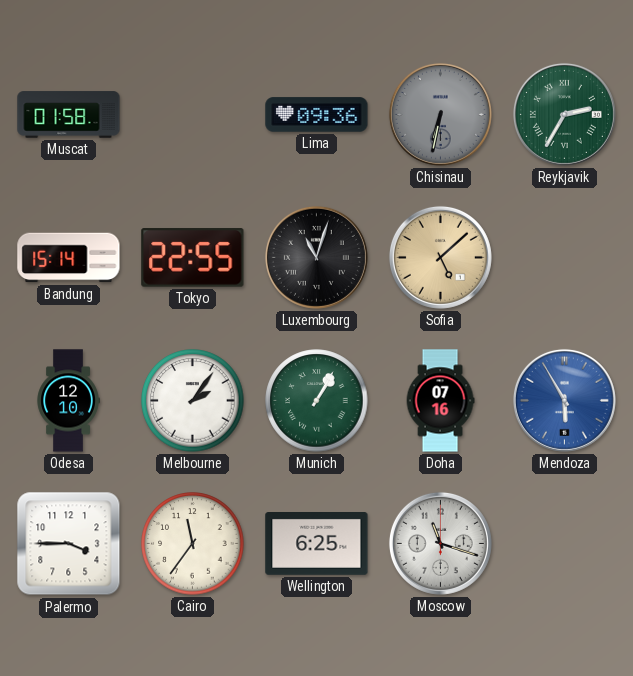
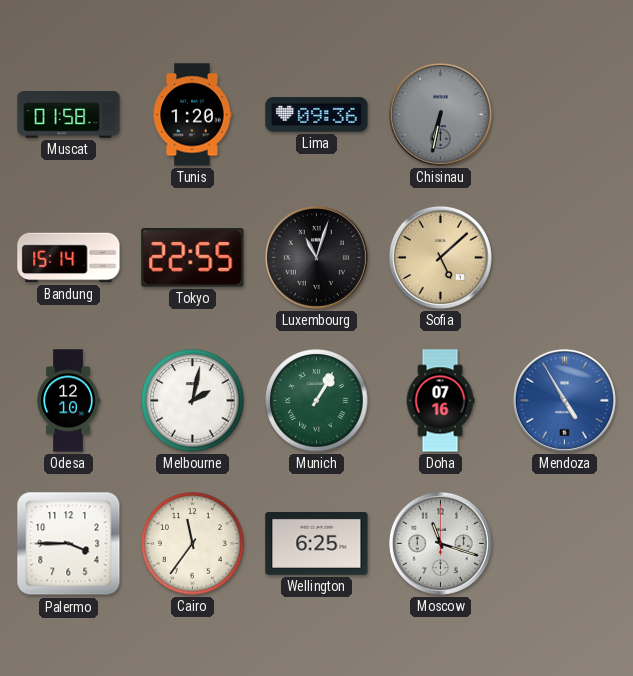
Tunis: none -> 1:20 (192, 115)
Reykjavik: 2:35 -> none (564, 114)
Melbourne: 2:06 -> 2:02 (193, 401)
Mendoza: 5:55 -> 4:55 (564, 400)
